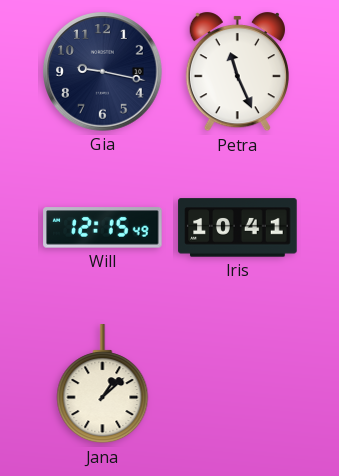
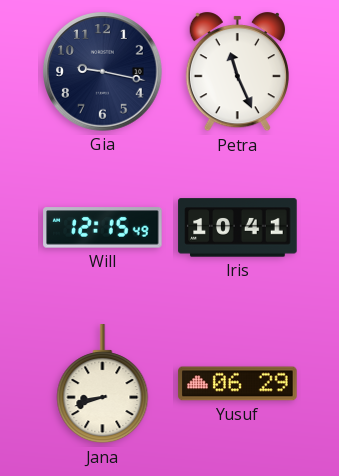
Jana: 1:08 -> 8:42 (103, 384)
Yusuf: none -> 06:29 (238, 384)
